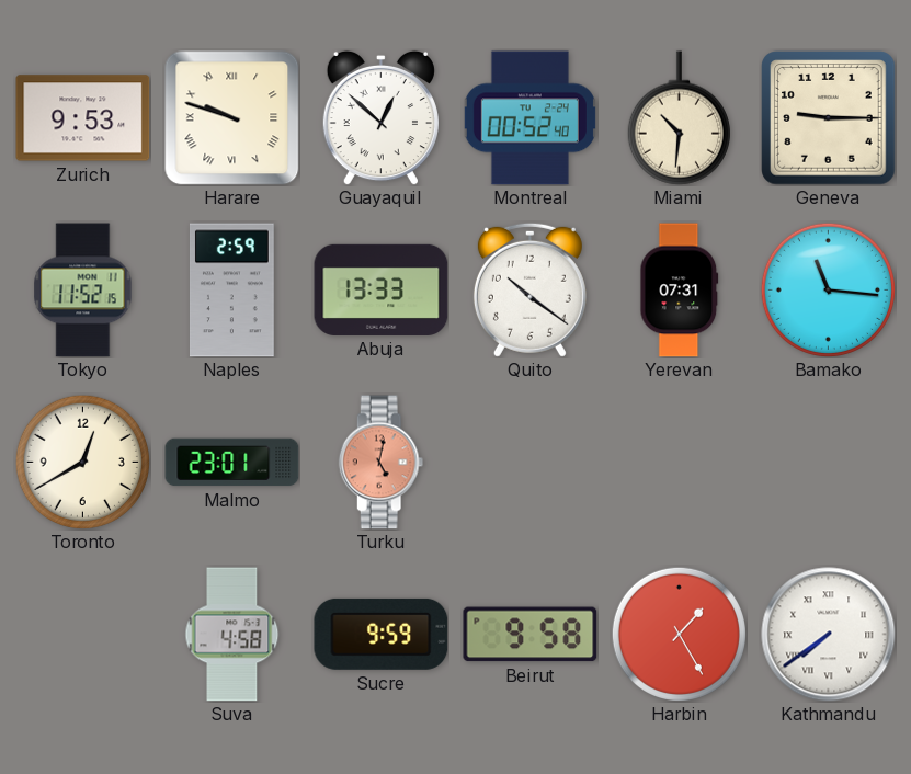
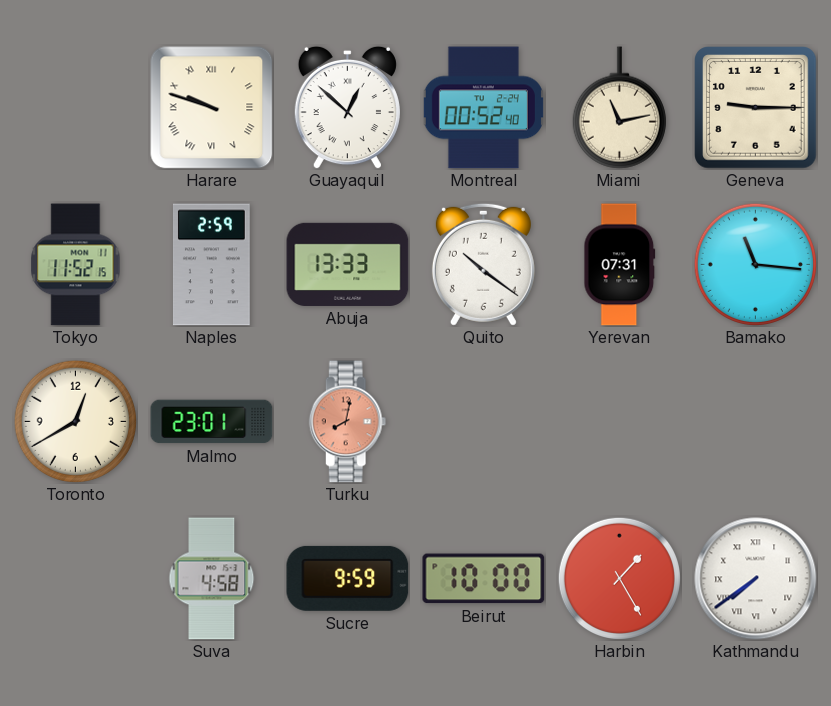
Zurich: 9:53 -> none (83, 118)
Miami: 10:31 -> 11:13 (619, 108)
Turku: 5:02 -> 8:02 (348, 422)
Beirut: 9:58 -> 10:00 (484, 579)
